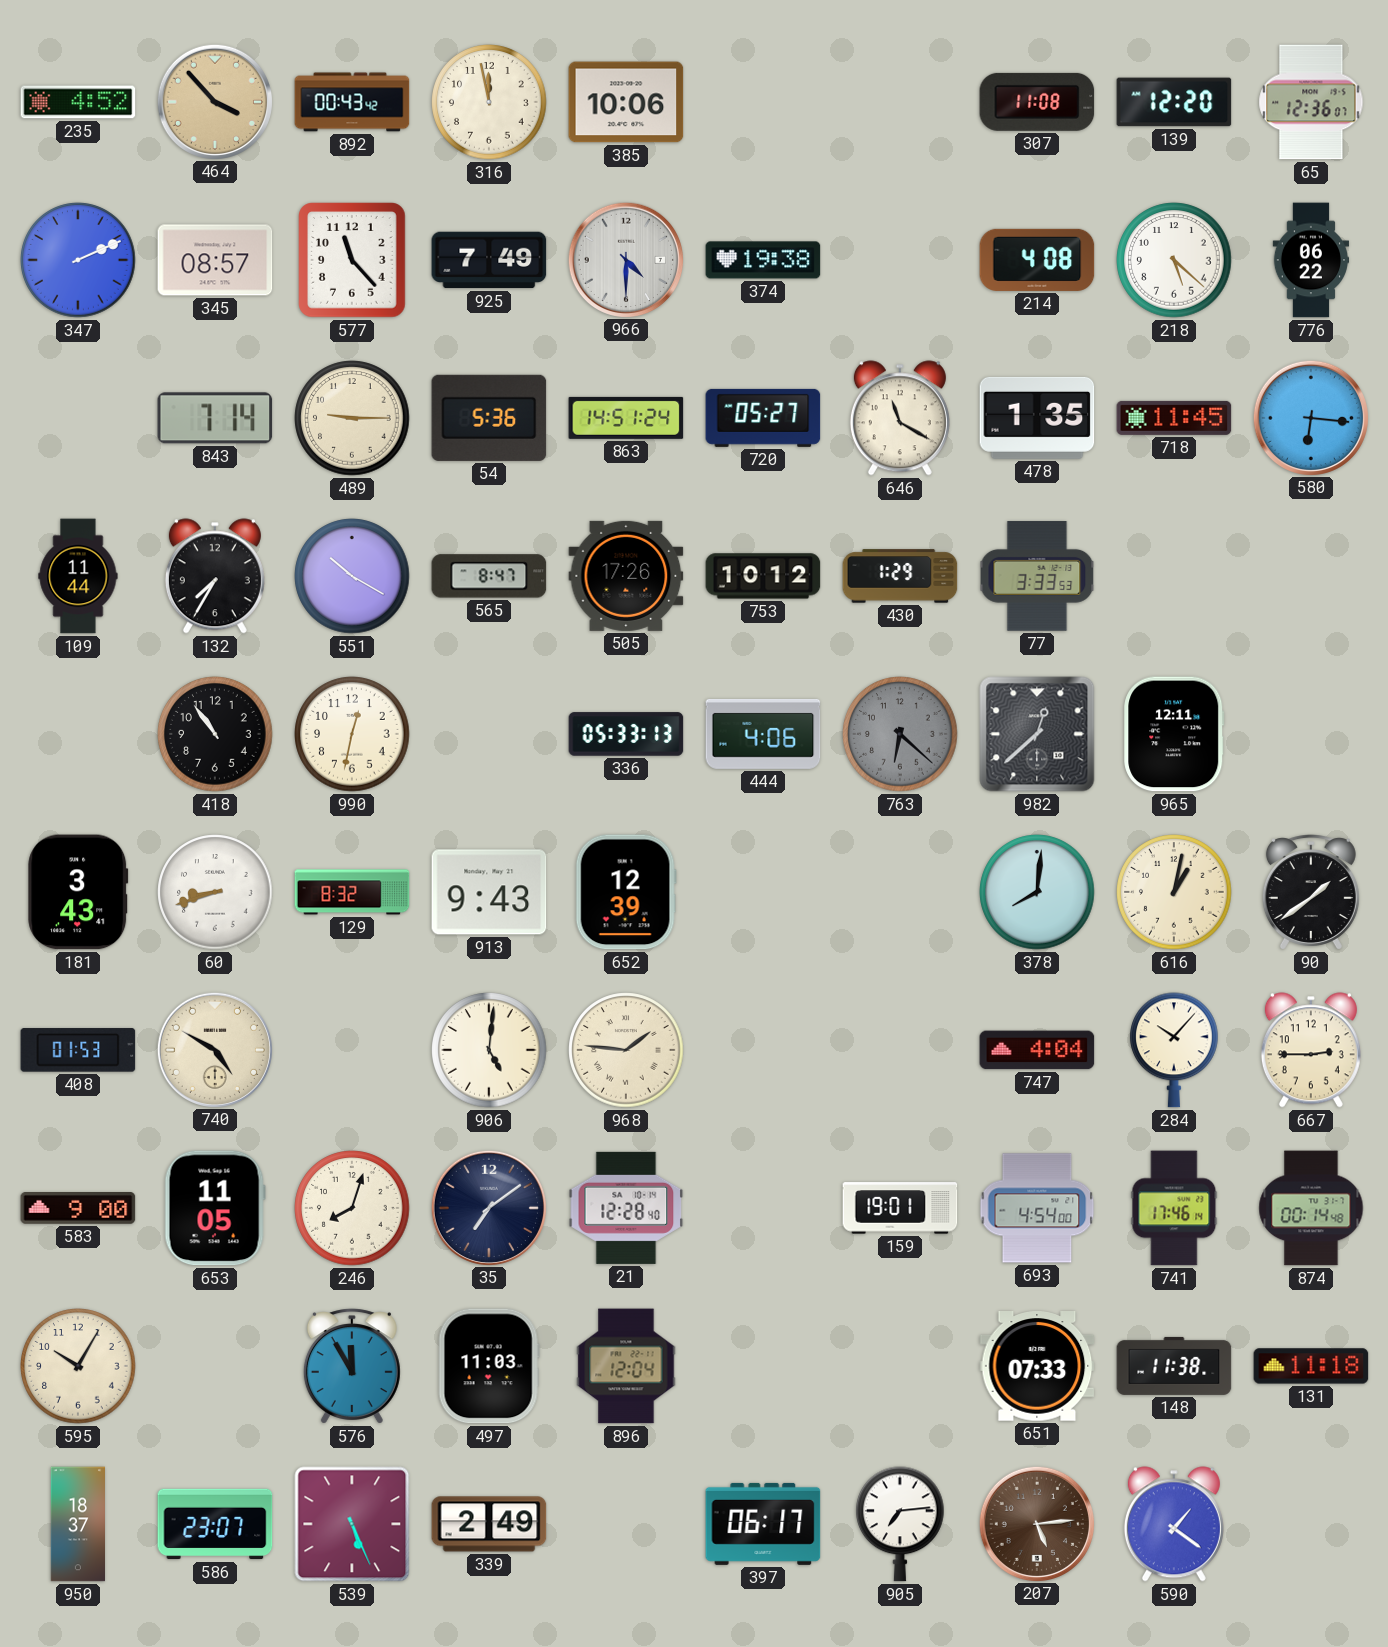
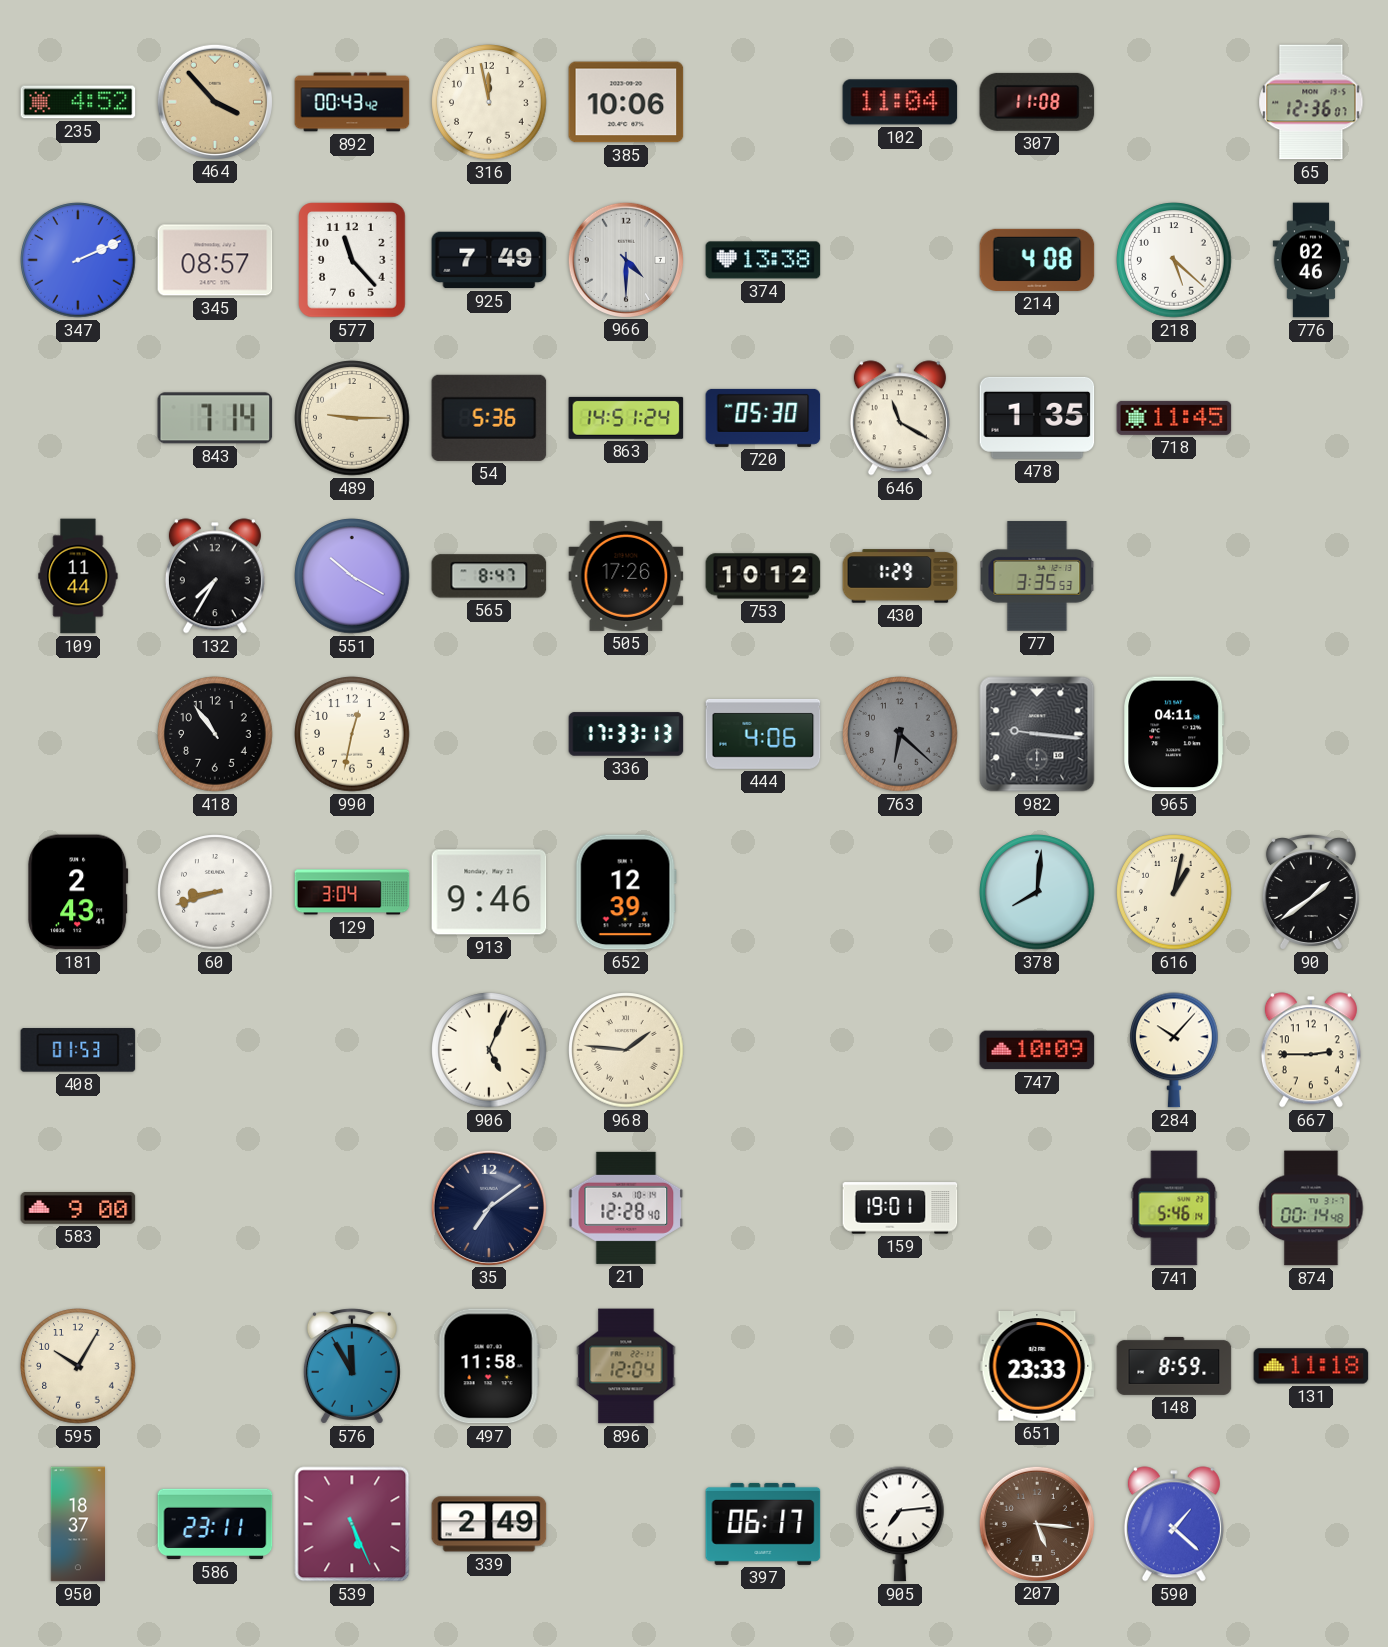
102: none -> 11:04 (900, 102)
139: 12:20 -> none (1174, 102)
374: 19:38 -> 13:38 (763, 260)
776: 06:22 -> 02:46 (1310, 260)
720: 05:27 -> 05:30 (763, 418)
580: 6:16 -> none (1310, 417)
77: 3:33 -> 3:35 (1037, 576)
336: 05:33 -> 17:33 (626, 734)
982: 12:38 -> 9:16 (1037, 734)
965: 12:11 -> 04:11 (1174, 734)
181: 3:43 -> 2:43 (78, 892)
129: 8:32 -> 3:04 (352, 892)
913: 9:43 -> 9:46 (489, 892)
740: 4:50 -> none (214, 1049)
906: 5:01 -> 5:04 (489, 1050)
747: 4:04 -> 10:09 (1037, 1050)
653: 11:05 -> none (215, 1208)
246: 8:03 -> none (352, 1208)
693: 4:54 -> none (1037, 1208)
741: 17:46 -> 5:46 (1174, 1208)
497: 11:03 -> 11:58 (489, 1366)
651: 07:33 -> 23:33 (1037, 1366)
148: 11:38 -> 8:59 (1174, 1366)
586: 23:07 -> 23:11 (215, 1524)
207: 5:14 -> 5:16 (1036, 1523)
590: 1:21 -> 1:22 (1174, 1524)
